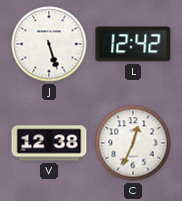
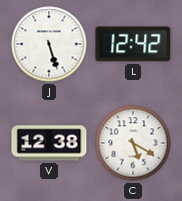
C: 12:34 -> 5:20 (133, 143)
